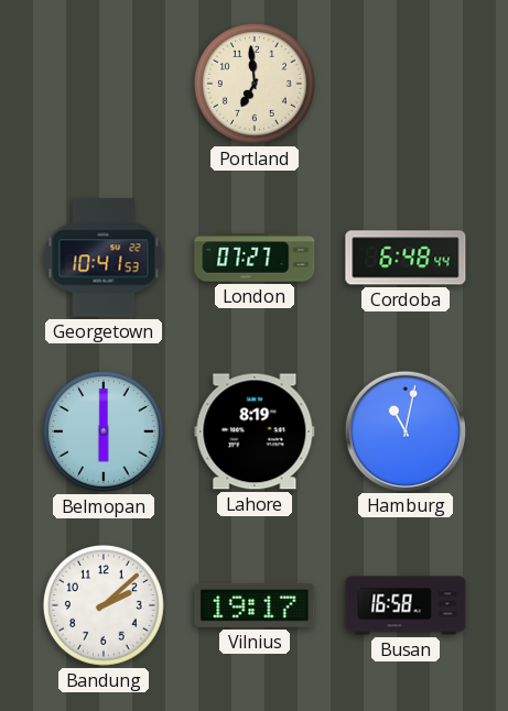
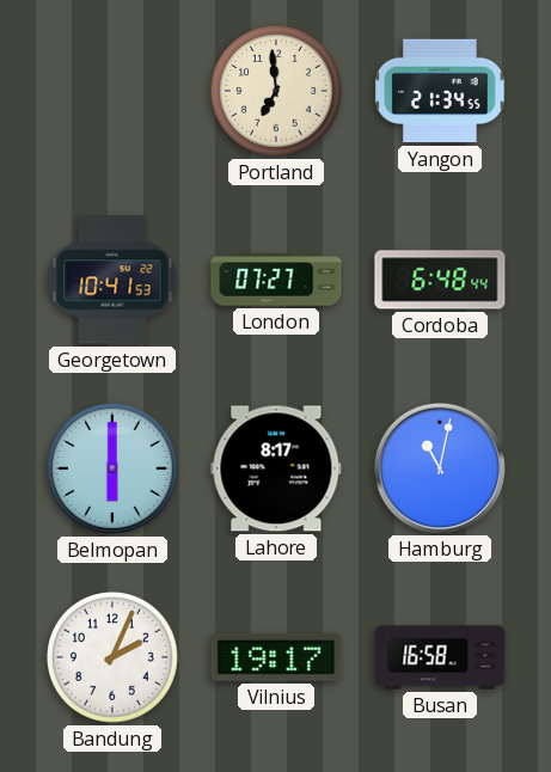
Yangon: none -> 21:34 (440, 91)
Lahore: 8:19 -> 8:17 (276, 468)
Bandung: 2:08 -> 2:04 (112, 657)
